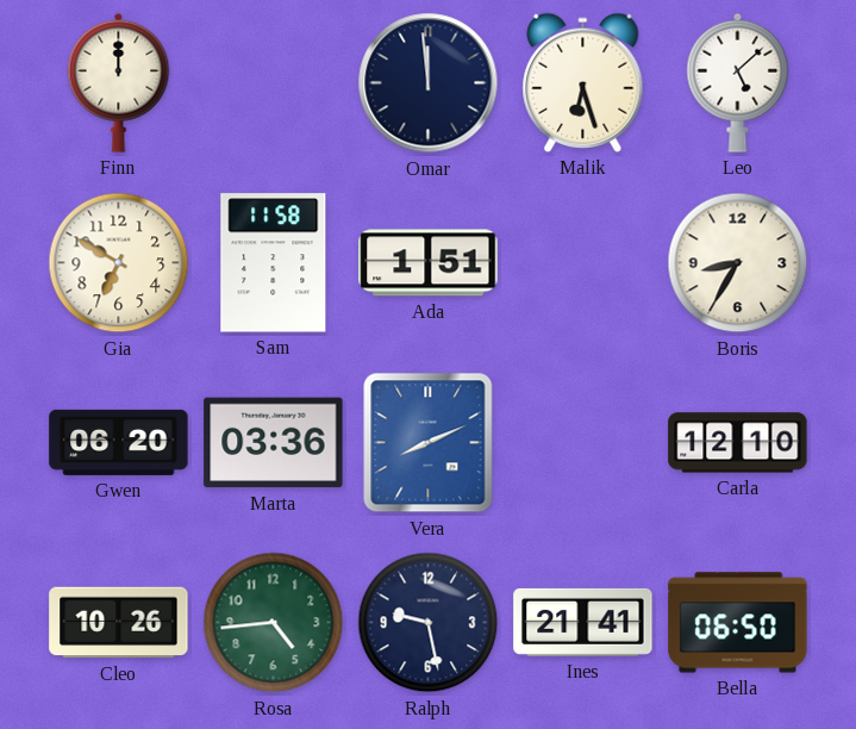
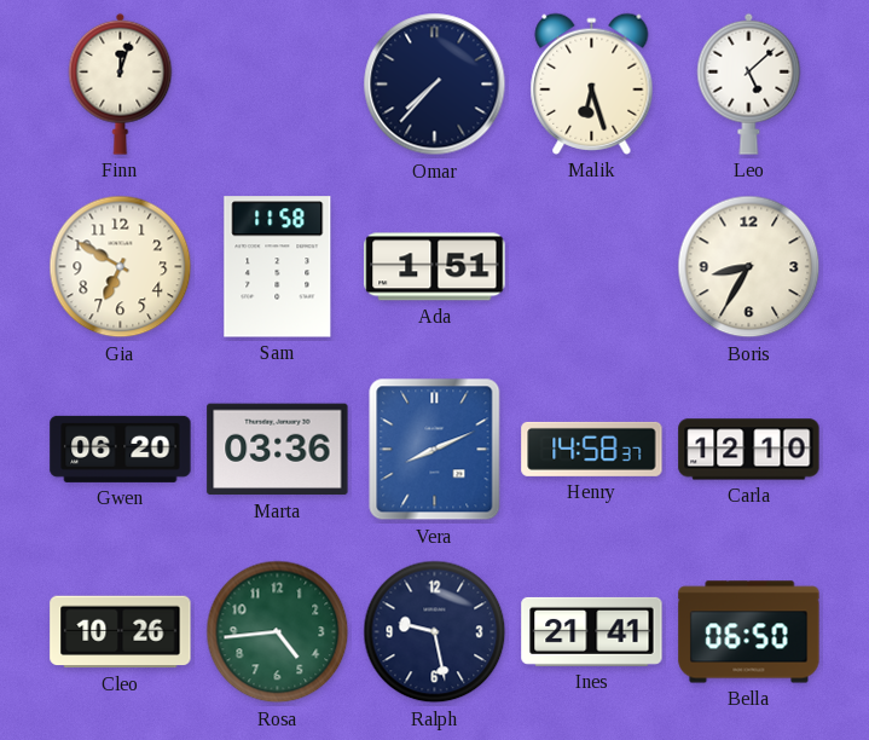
Finn: 12:00 -> 12:03 (121, 83)
Omar: 11:59 -> 7:37 (435, 85)
Henry: none -> 14:58 (592, 449)
